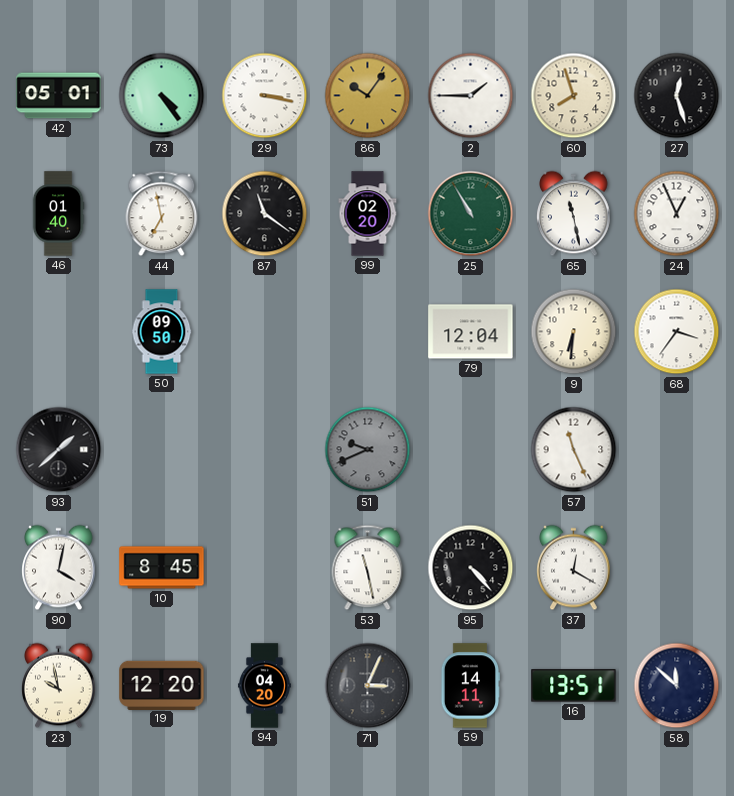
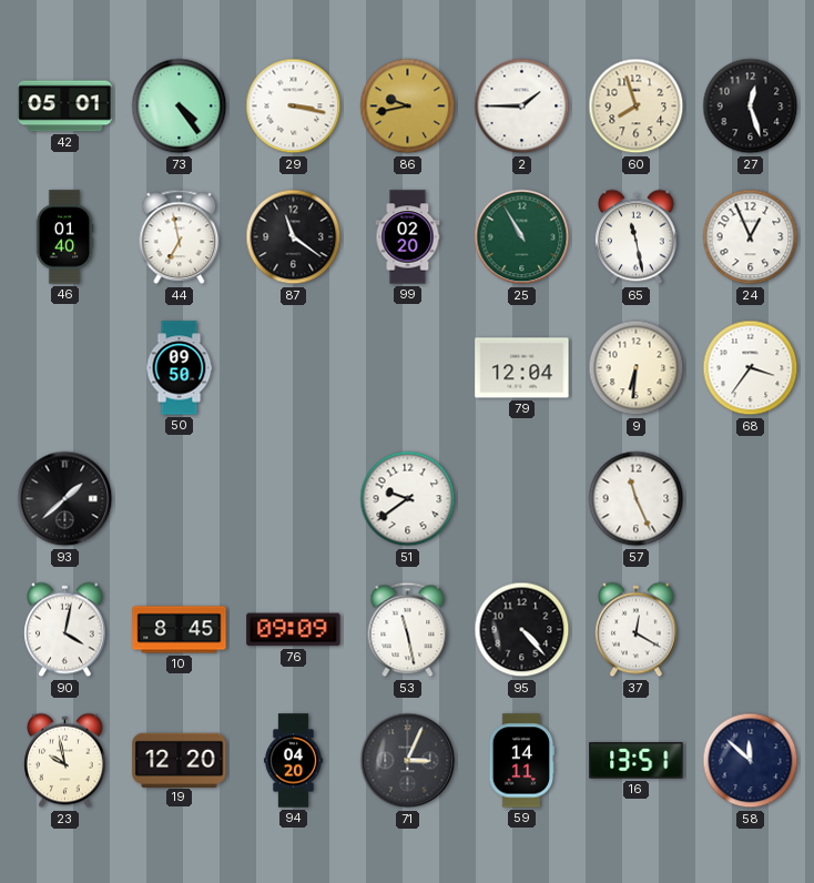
86: 10:06 -> 9:43 (408, 106)
51: 9:41 -> 9:39 (408, 499)
51 dial: grey -> white (408, 499)
76: none -> 09:09 (294, 630)
